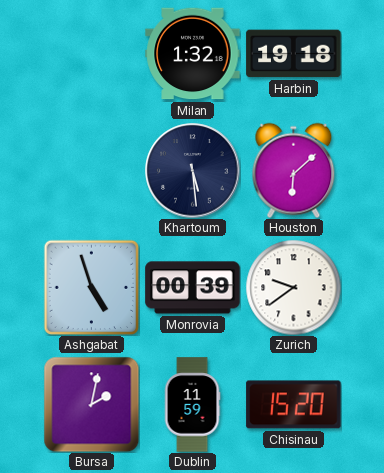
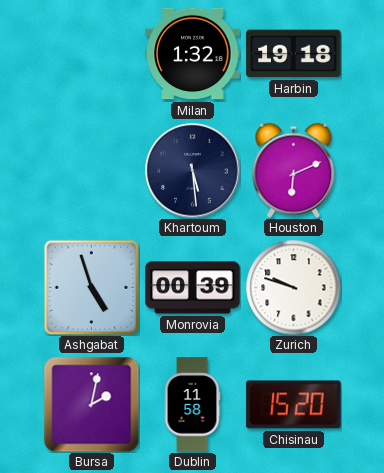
Houston: 6:08 -> 6:11 (294, 170)
Zurich: 9:39 -> 9:48 (293, 287)
Dublin: 11:59 -> 11:58 (192, 405)
